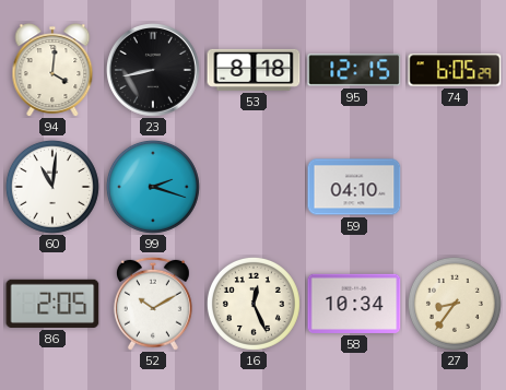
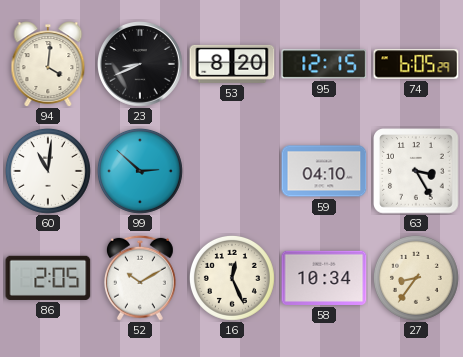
23: 8:43 -> 8:41 (141, 65)
53: 8:18 -> 8:20 (232, 64)
99: 2:18 -> 2:52 (140, 171)
63: none -> 3:25 (417, 172)
